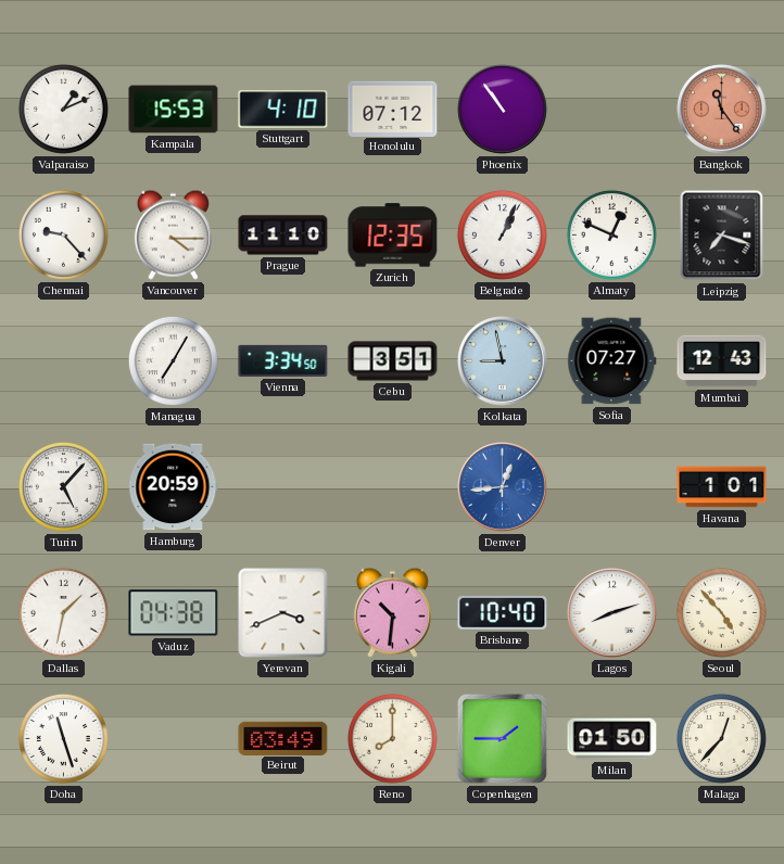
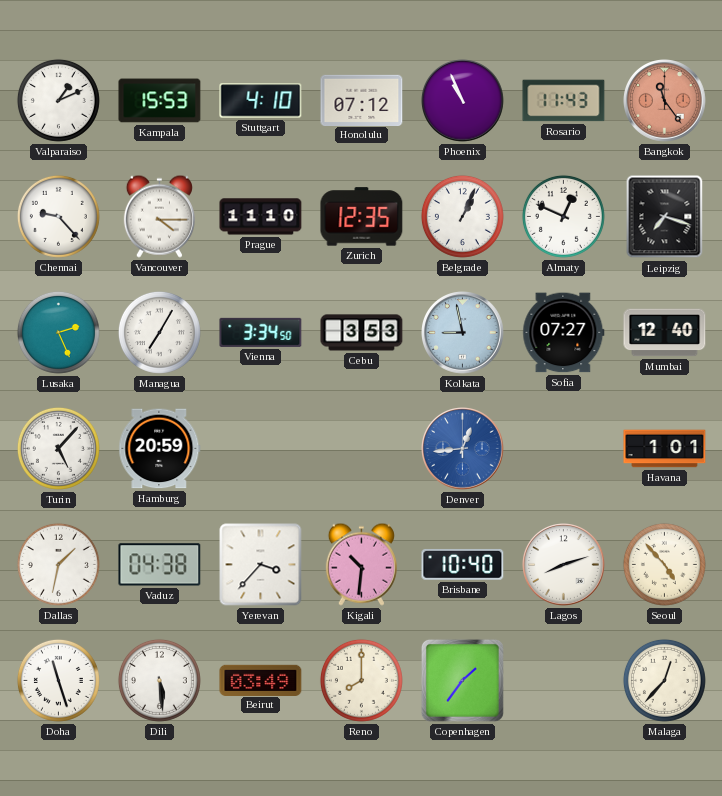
Phoenix: 10:54 -> 10:56 (463, 101)
Rosario: none -> 11:43 (564, 101)
Lusaka: none -> 2:26 (58, 332)
Cebu: 3:51 -> 3:53 (362, 333)
Mumbai: 12:43 -> 12:40 (665, 333)
Yerevan: 3:41 -> 3:37 (261, 565)
Dili: none -> 5:29 (159, 680)
Copenhagen: 1:45 -> 1:36 (462, 680)
Milan: 01:50 -> none (612, 739)
